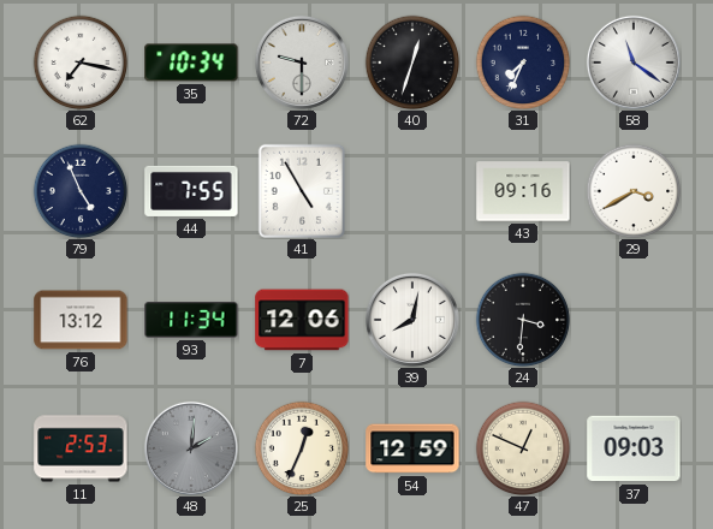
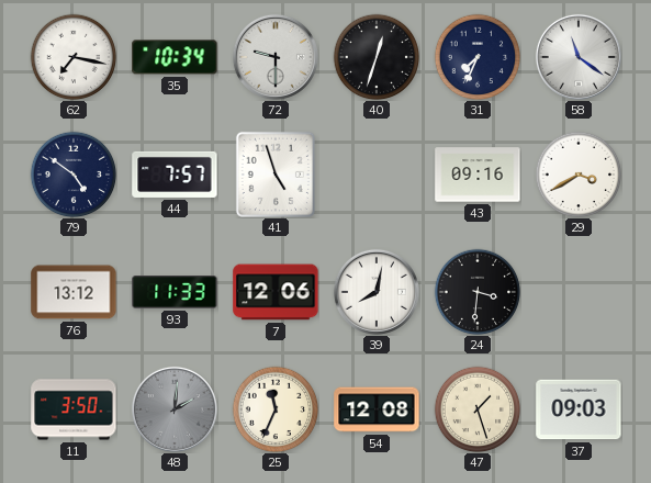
79: 4:56 -> 4:51 (74, 175)
44: 7:55 -> 7:57 (175, 175)
41: 4:55 -> 4:57 (276, 175)
93: 11:34 -> 11:33 (175, 292)
11: 2:53 -> 3:50 (74, 409)
25: 12:34 -> 11:34 (276, 409)
54: 12:59 -> 12:08 (377, 409)
47: 12:49 -> 1:27 (478, 409)
